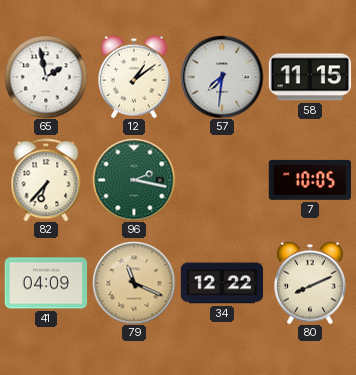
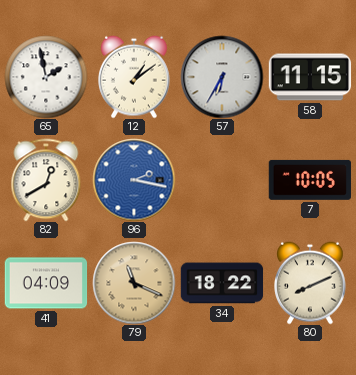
57: 7:31 -> 6:35 (222, 77)
82: 6:37 -> 12:40 (46, 180)
96 dial: green -> blue (134, 180)
34: 12:22 -> 18:22 (222, 283)
